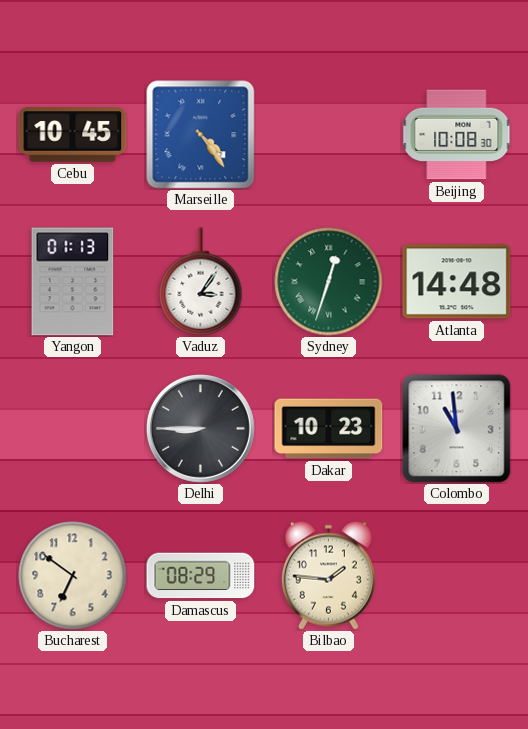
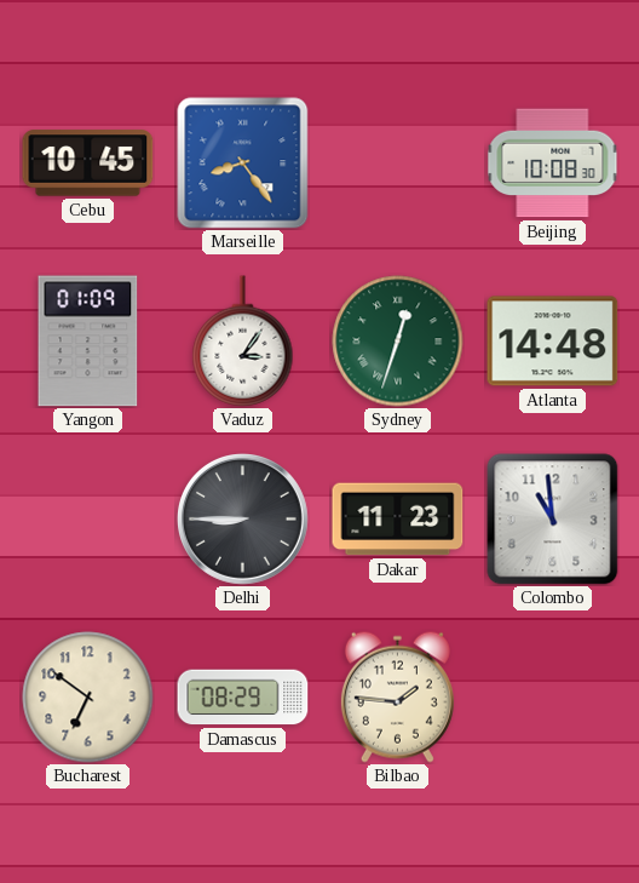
Marseille: 4:24 -> 8:24 (243, 164)
Yangon: 01:13 -> 01:09 (88, 342)
Dakar: 10:23 -> 11:23 (398, 520)
